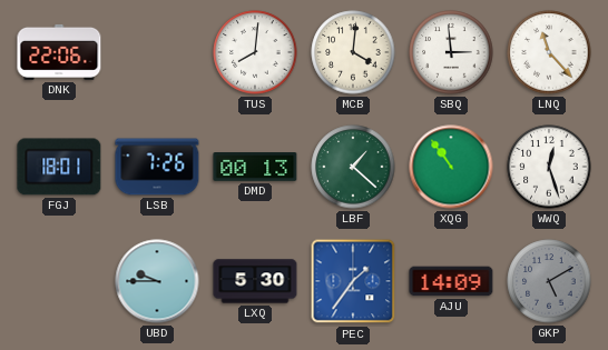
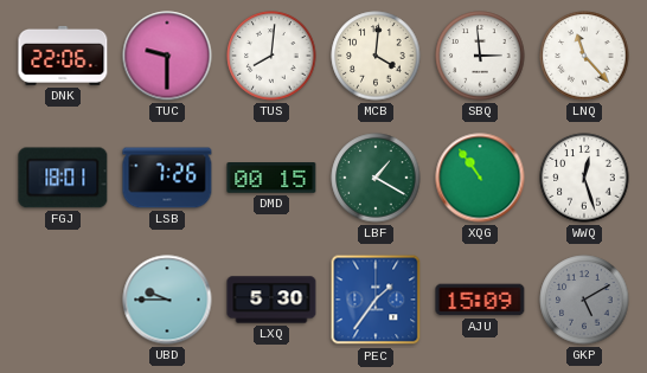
TUC: none -> 9:30 (167, 56)
DMD: 00:13 -> 00:15 (271, 178)
LBF: 1:22 -> 1:20 (376, 178)
AJU: 14:09 -> 15:09 (480, 300)
